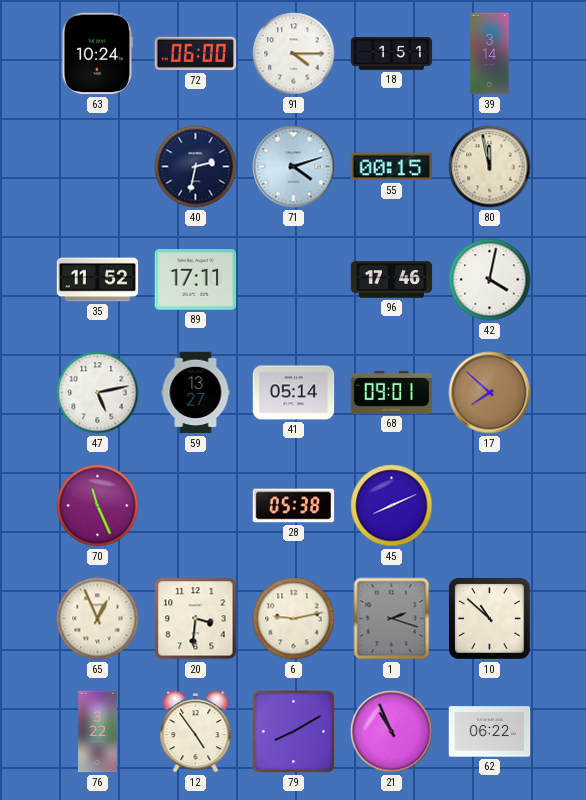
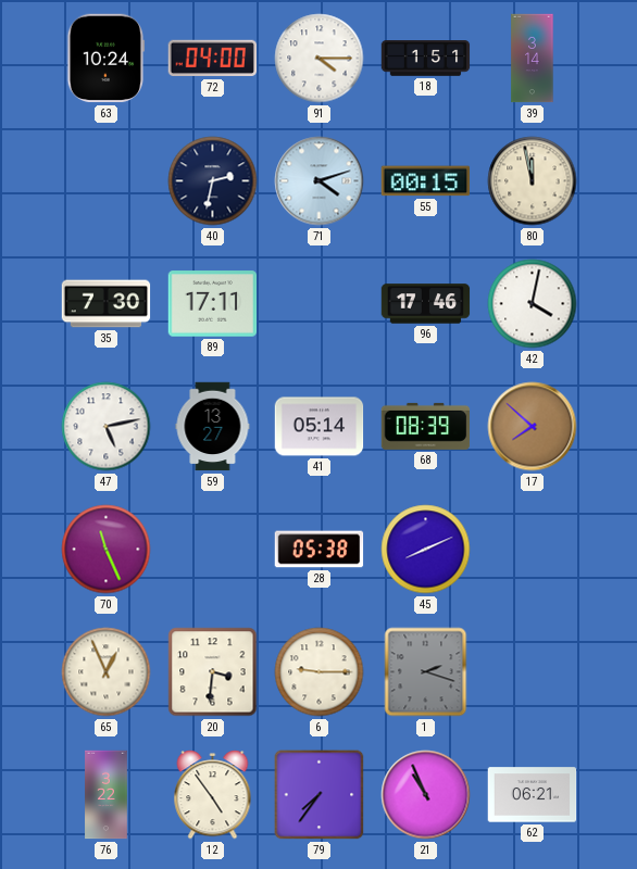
72: 06:00 -> 04:00 (213, 59)
35: 11:52 -> 7:30 (107, 304)
68: 09:01 -> 08:39 (426, 426)
6: 9:13 -> 9:15 (320, 672)
10: 10:52 -> none (490, 619)
79: 8:10 -> 7:36 (320, 795)
62: 06:22 -> 06:21 (533, 795)
